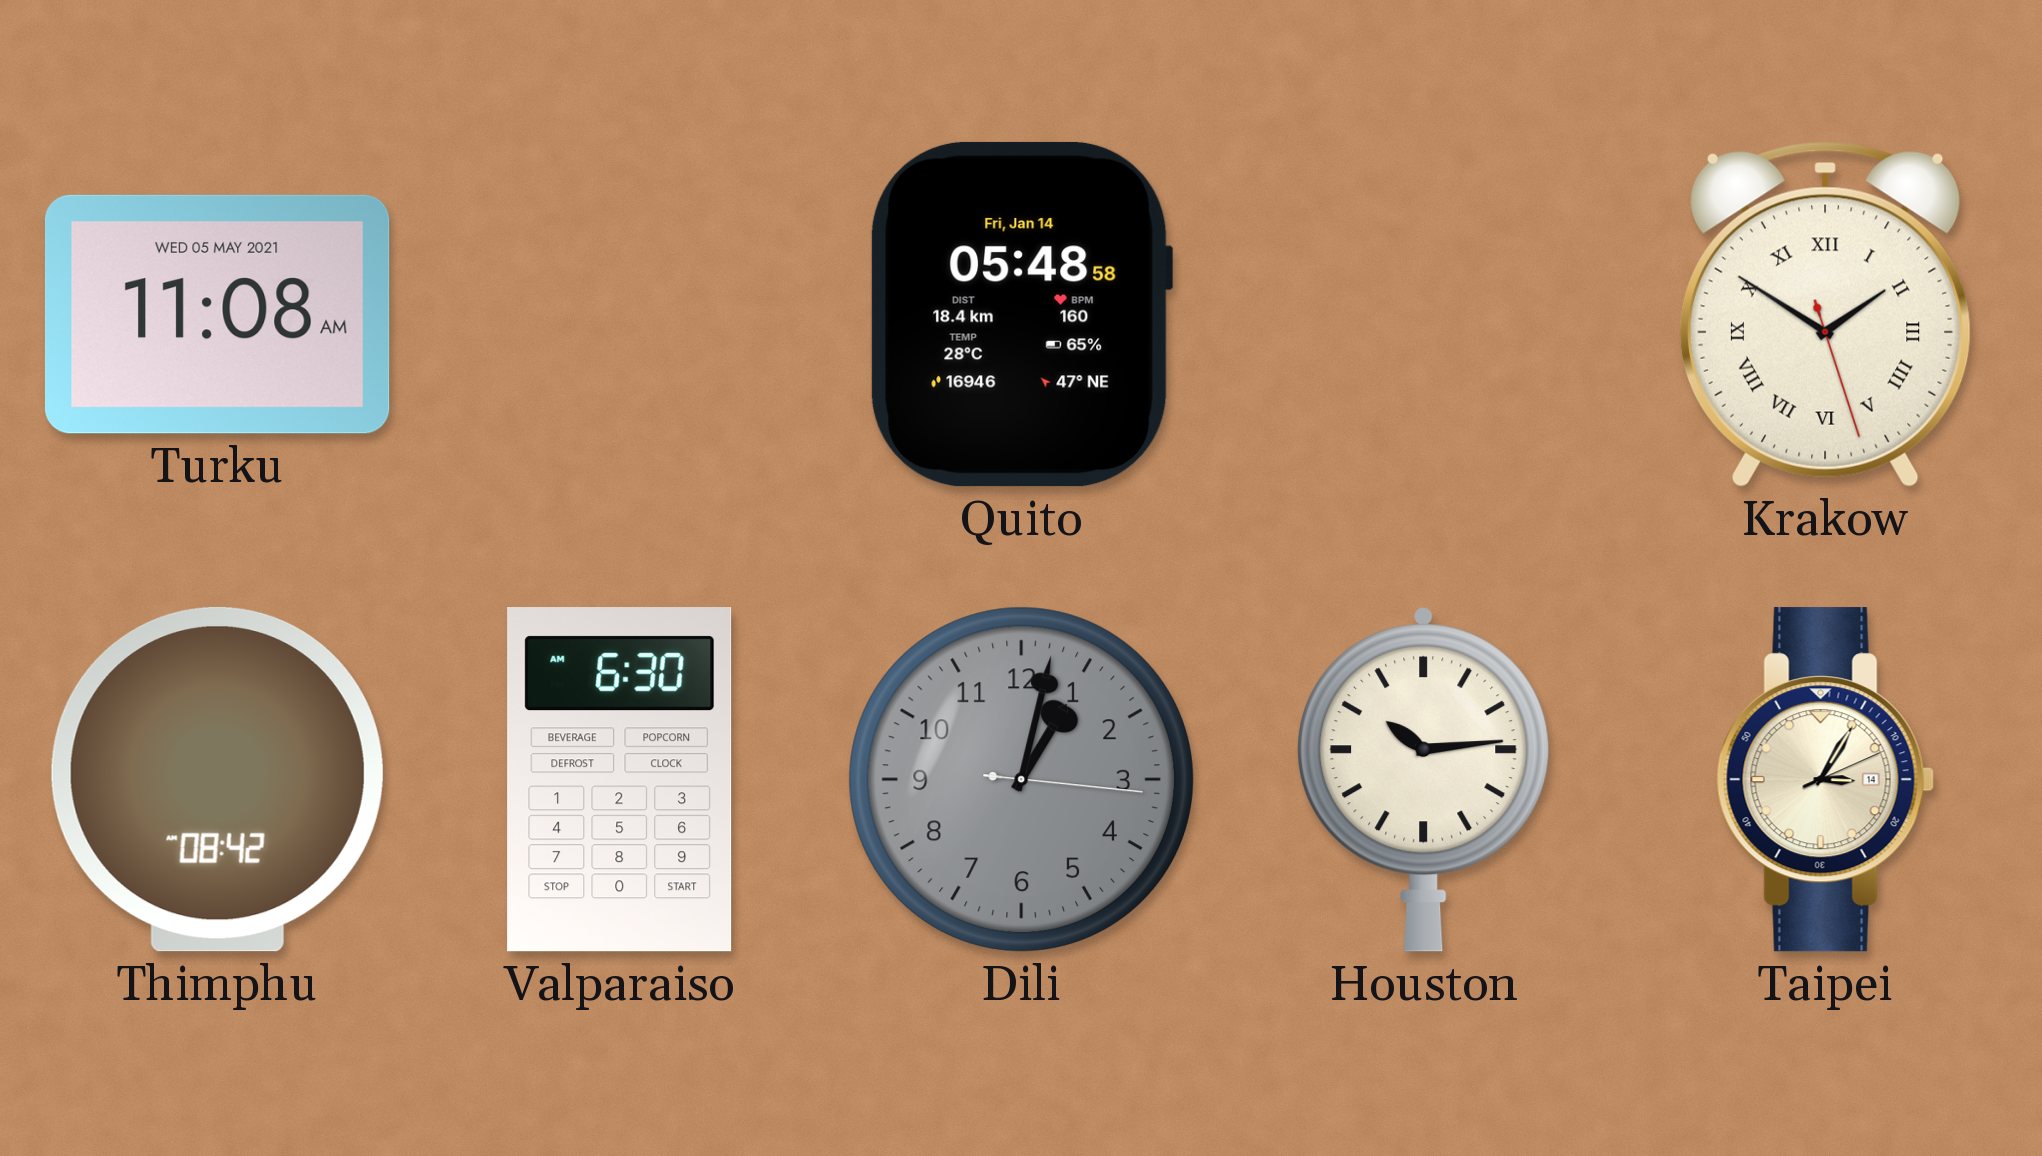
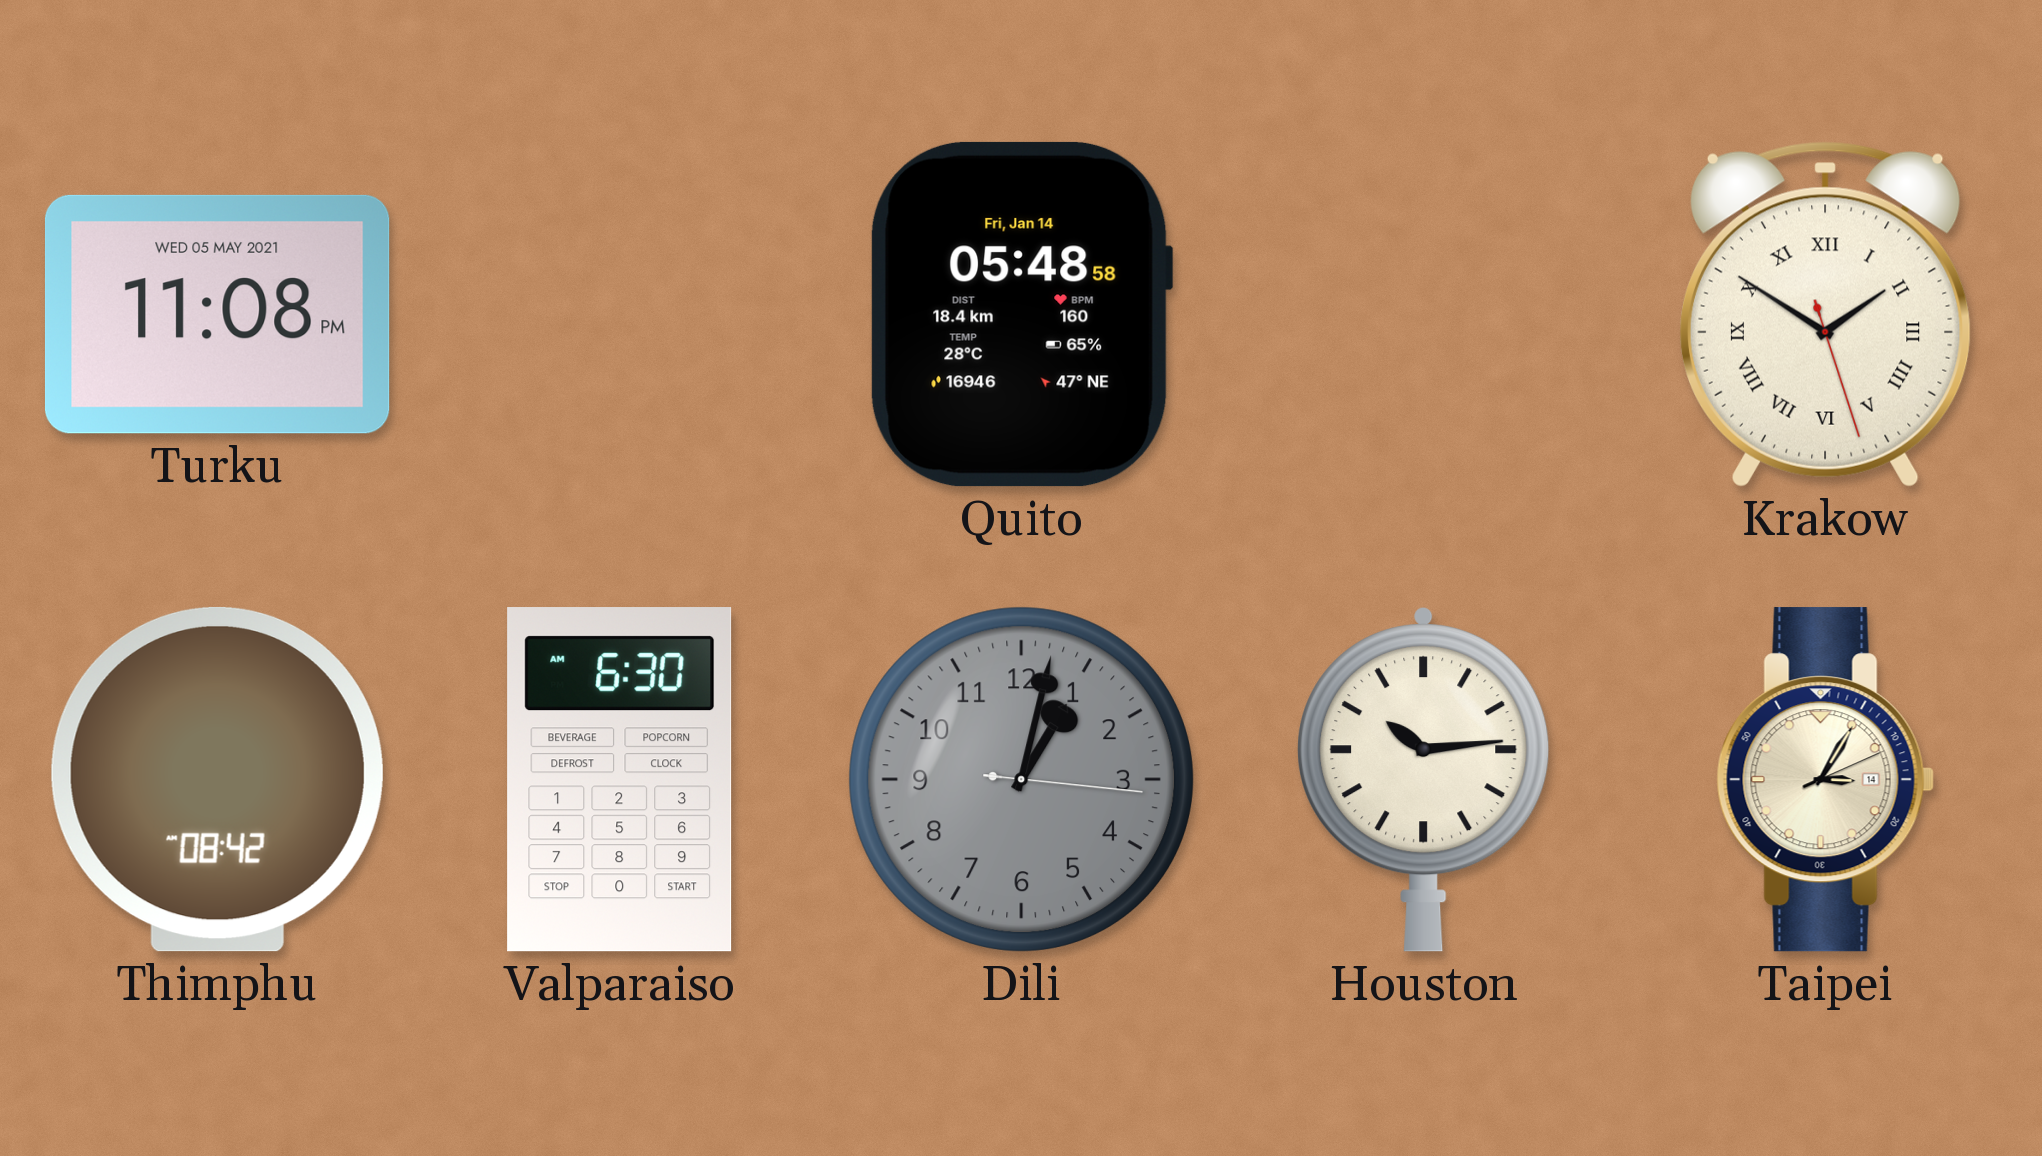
Turku: 11:08 AM -> 11:08 PM (217, 314)
